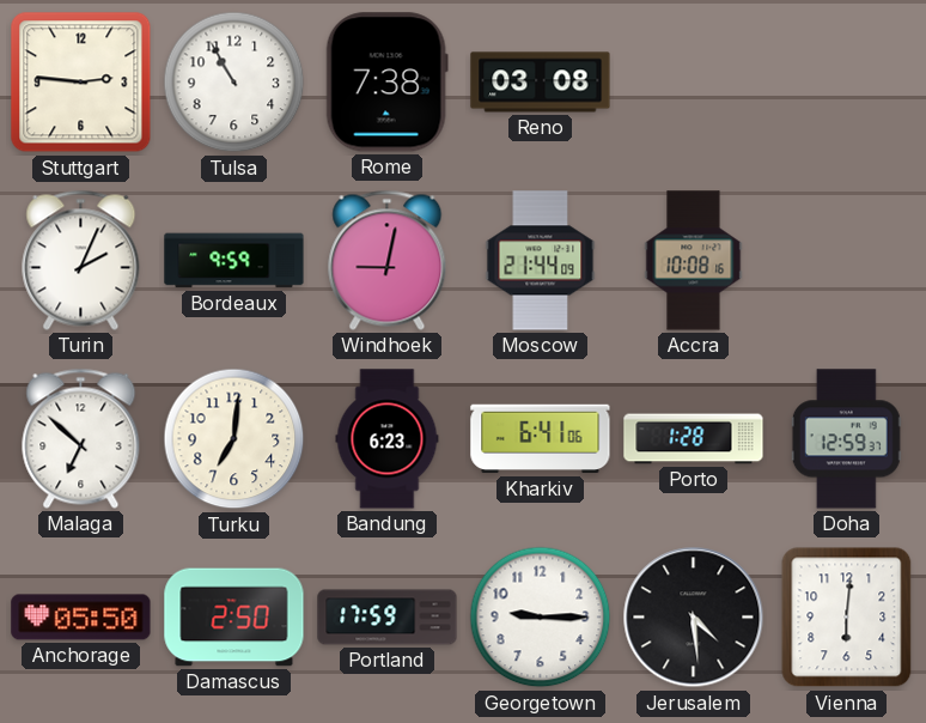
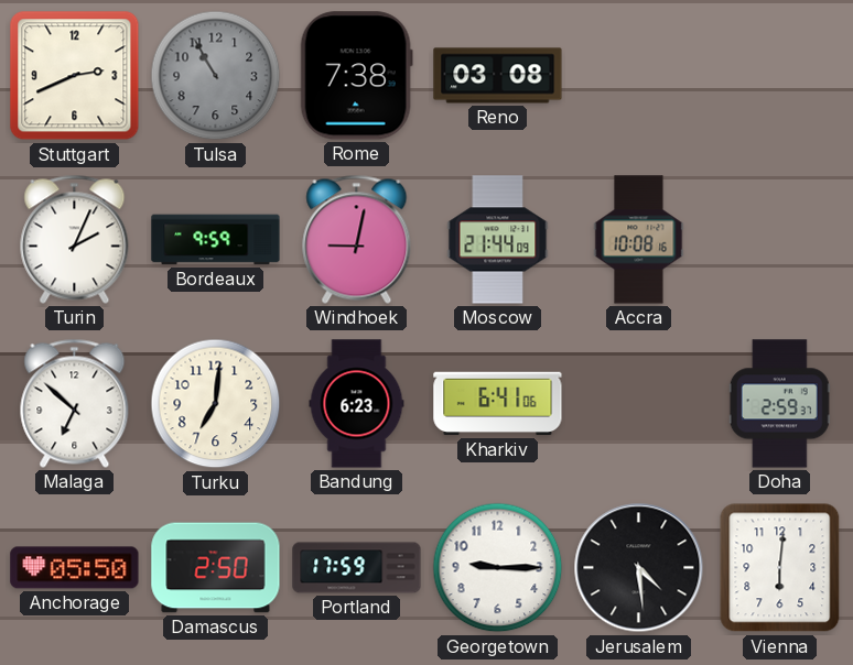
Stuttgart: 2:46 -> 2:41 (75, 76)
Tulsa dial: white -> grey (216, 76)
Porto: 1:28 -> none (694, 439)
Doha: 12:59 -> 2:59 (779, 404)
